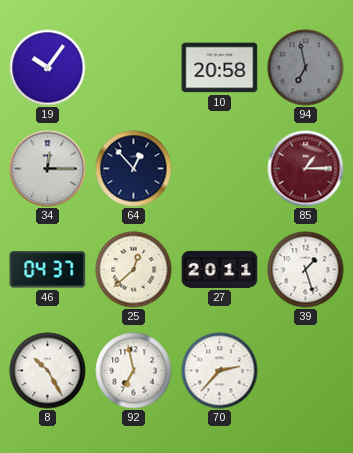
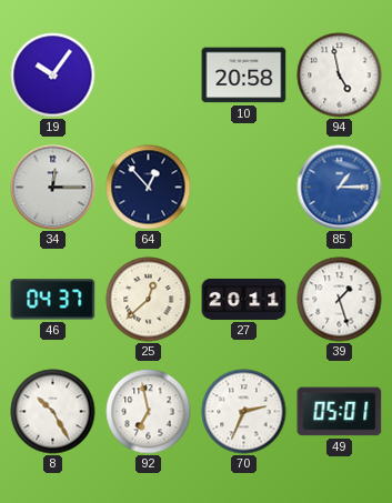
94: 6:58 -> 4:58 (340, 76)
94 dial: grey -> white (340, 76)
85 dial: burgundy -> blue (340, 188)
70: 2:37 -> 2:34 (244, 412)
49: none -> 05:01 (340, 412)
